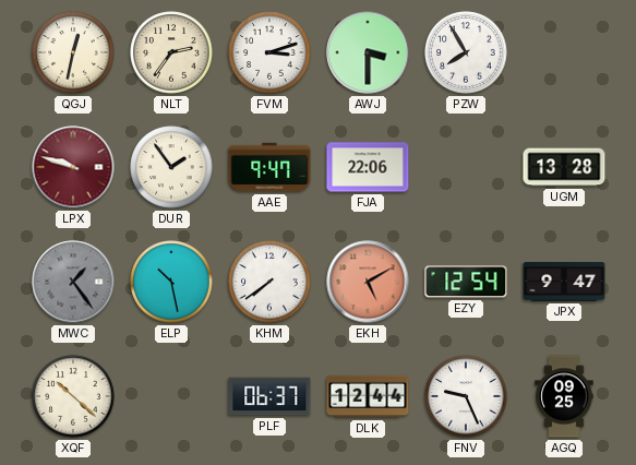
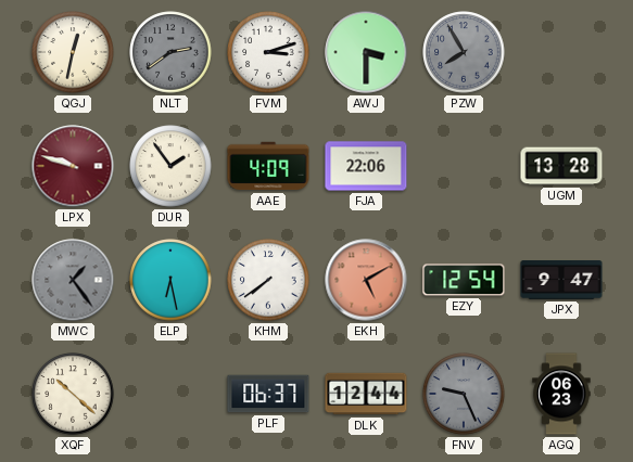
NLT: 2:36 -> 2:39 (170, 52)
NLT dial: cream -> grey (170, 52)
PZW dial: white -> grey (464, 52)
AAE: 9:47 -> 4:09 (268, 166)
ELP: 10:28 -> 6:28 (170, 280)
FNV dial: white -> grey (464, 394)
AGQ: 09:25 -> 06:23 (561, 394)
